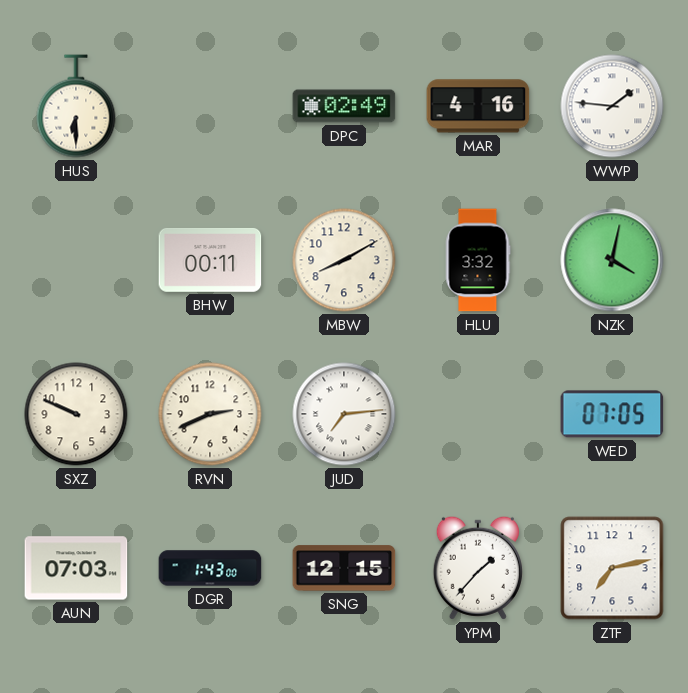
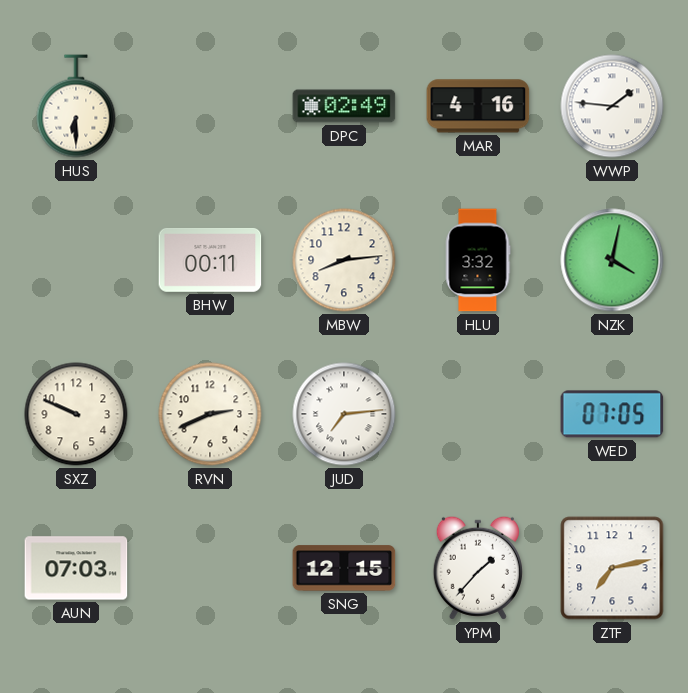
MBW: 8:10 -> 8:14 (344, 260)
DGR: 1:43 -> none (210, 568)
